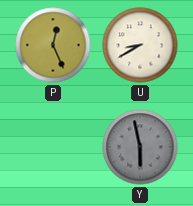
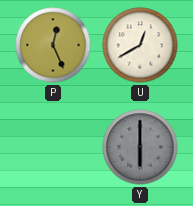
U: 8:40 -> 12:40 (140, 45)
Y: 5:58 -> 6:00 (140, 147)
